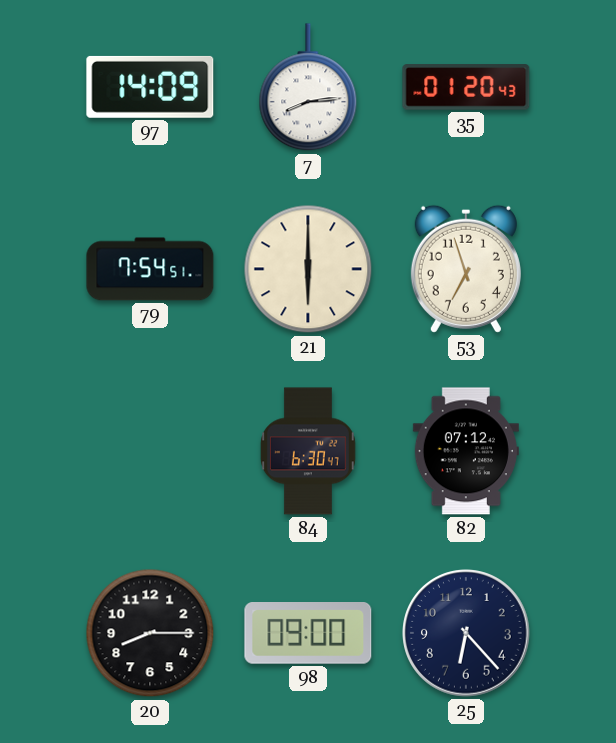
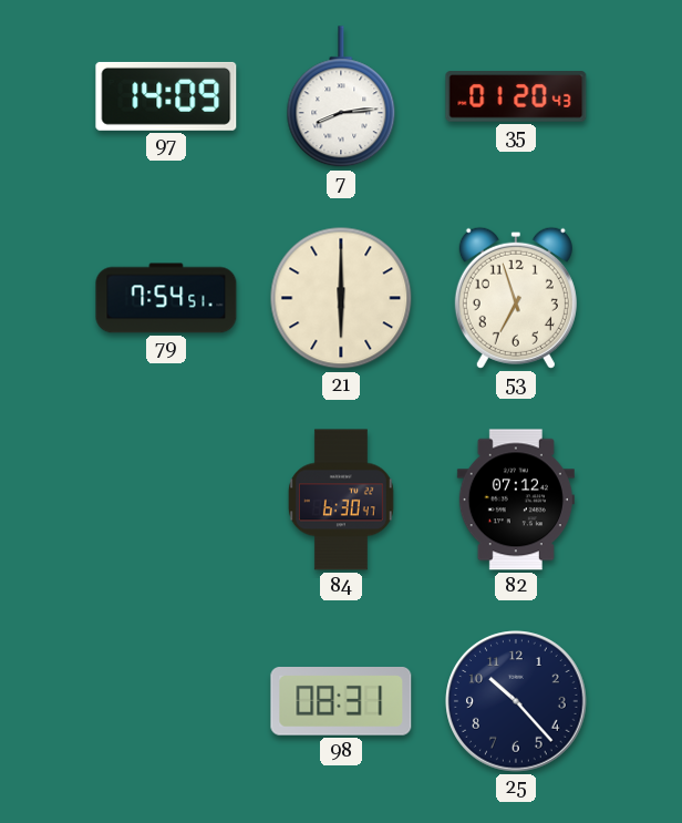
20: 8:15 -> none (150, 633)
98: 09:00 -> 08:31 (341, 702)
25: 6:23 -> 10:23 (516, 701)
